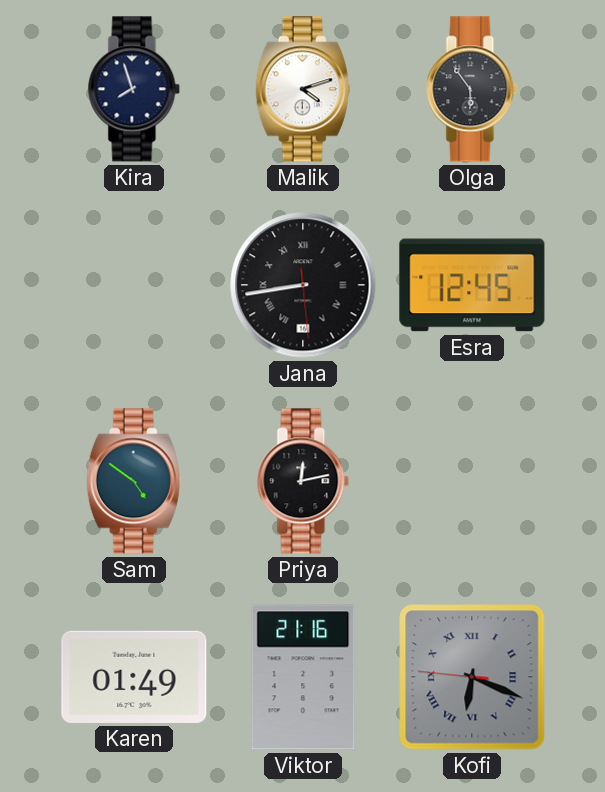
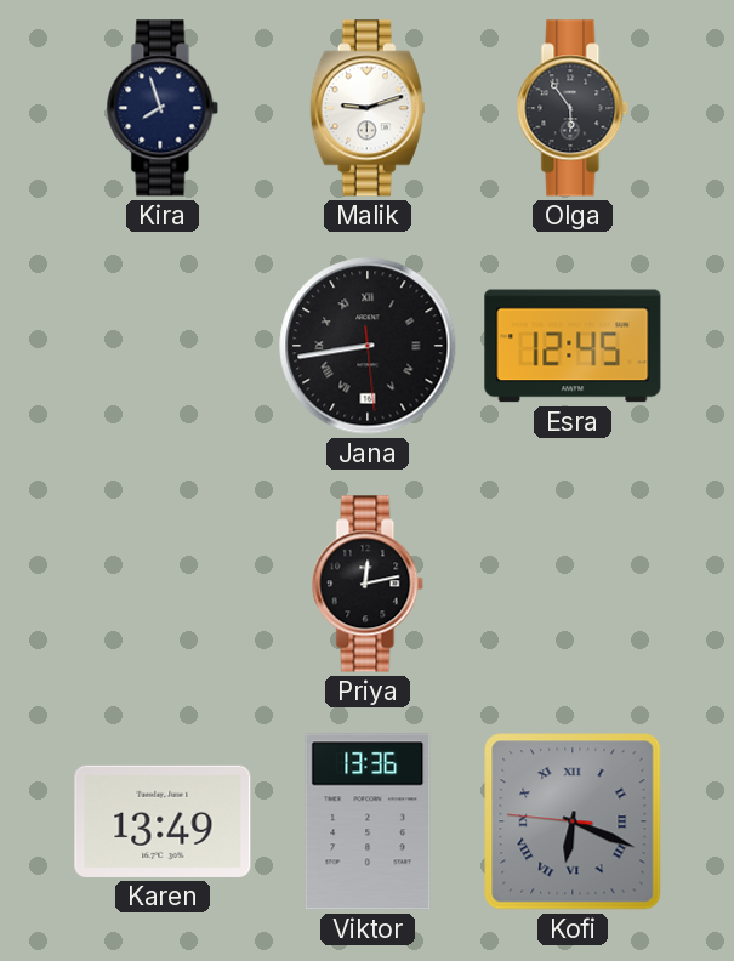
Malik: 4:12 -> 9:12 (368, 108)
Sam: 4:51 -> none (134, 481)
Karen: 01:49 -> 13:49 (163, 821)
Viktor: 21:16 -> 13:36 (368, 821)
